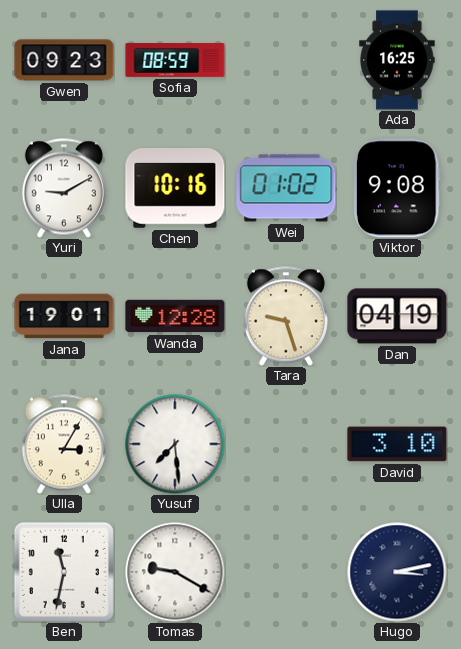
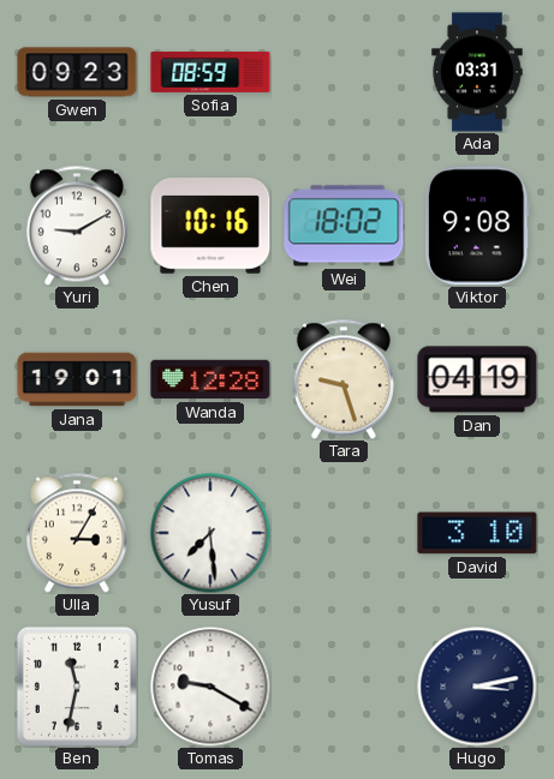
Ada: 16:25 -> 03:31 (477, 72)
Wei: 01:02 -> 18:02 (344, 226)
